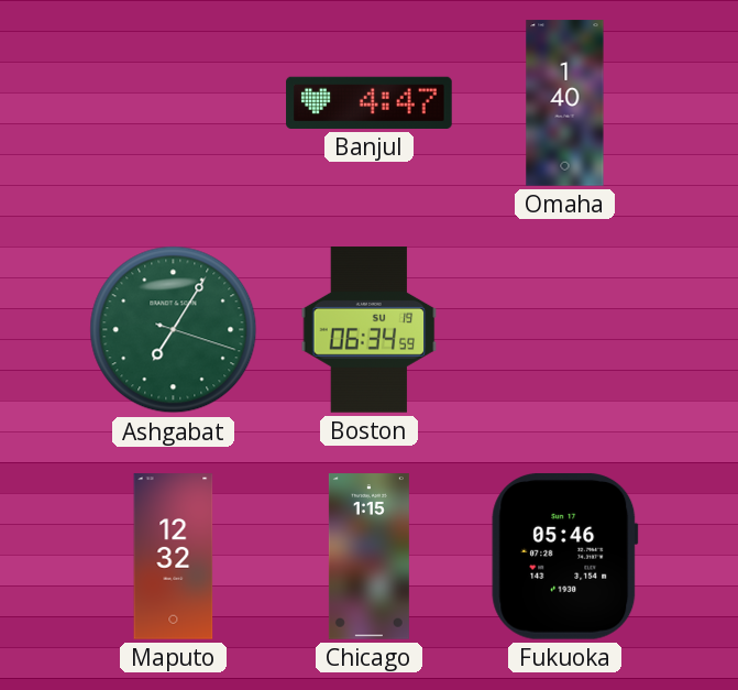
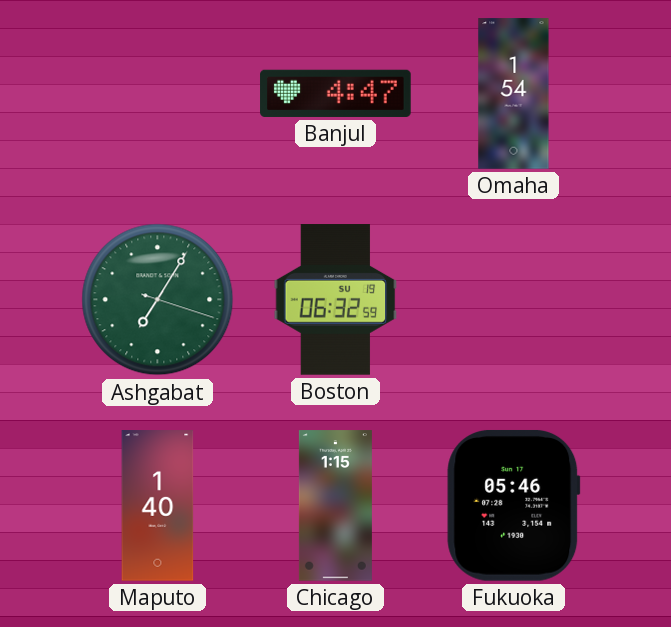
Omaha: 1:40 -> 1:54 (514, 94)
Boston: 06:34 -> 06:32 (336, 300)
Maputo: 12:32 -> 1:40 (158, 506)
